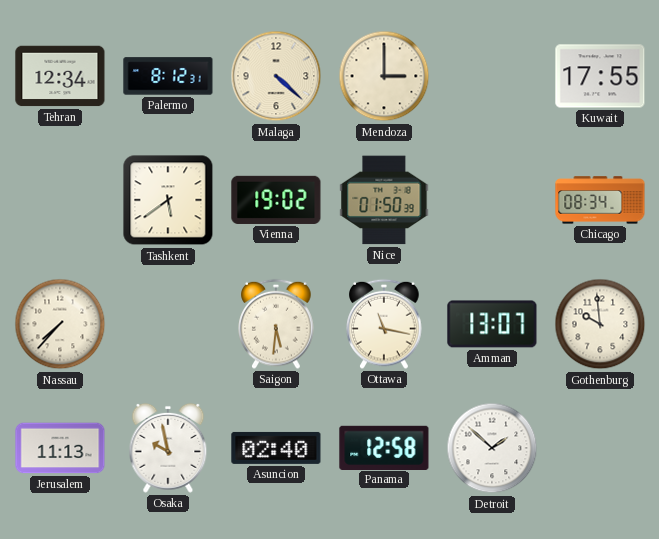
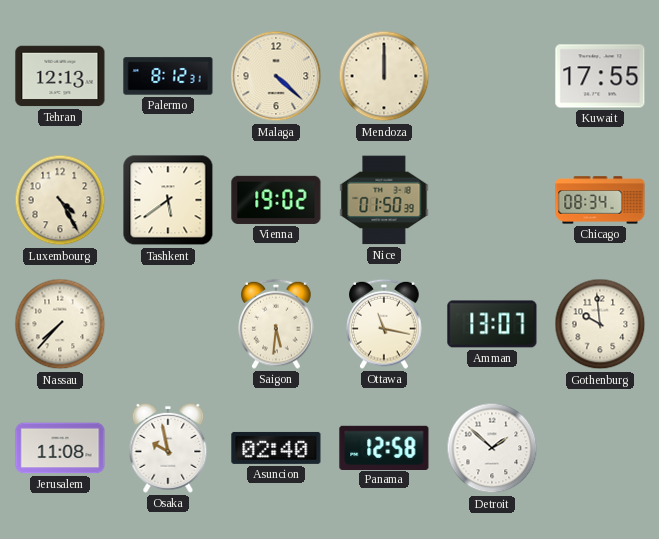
Tehran: 12:34 -> 12:13 (60, 76)
Mendoza: 3:00 -> 12:00 (384, 76)
Luxembourg: none -> 4:25 (60, 200)
Jerusalem: 11:13 -> 11:08 (60, 448)
